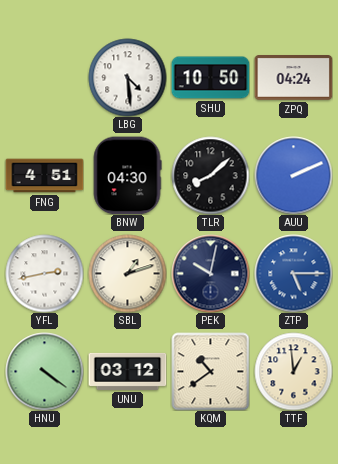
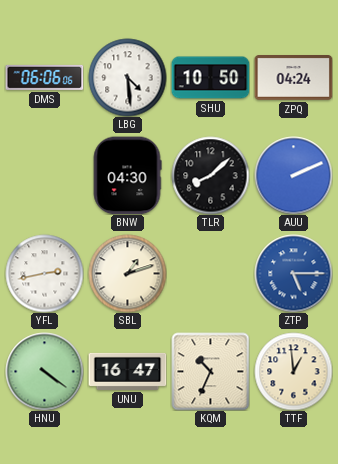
DMS: none -> 06:06 (44, 77)
FNG: 4:51 -> none (44, 176)
PEK: 10:02 -> none (210, 273)
UNU: 03:12 -> 16:47 (127, 371)
KQM: 10:39 -> 10:34 (210, 371)
